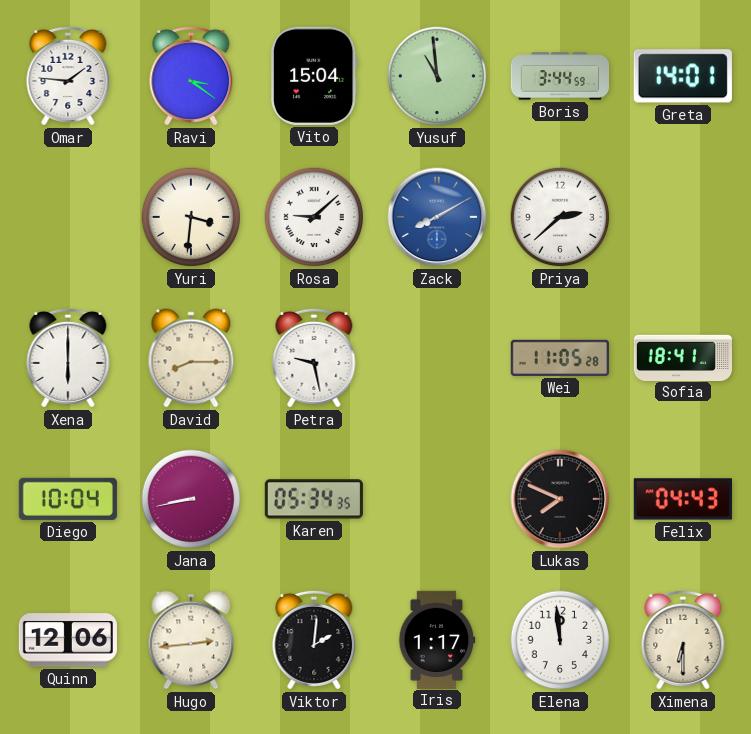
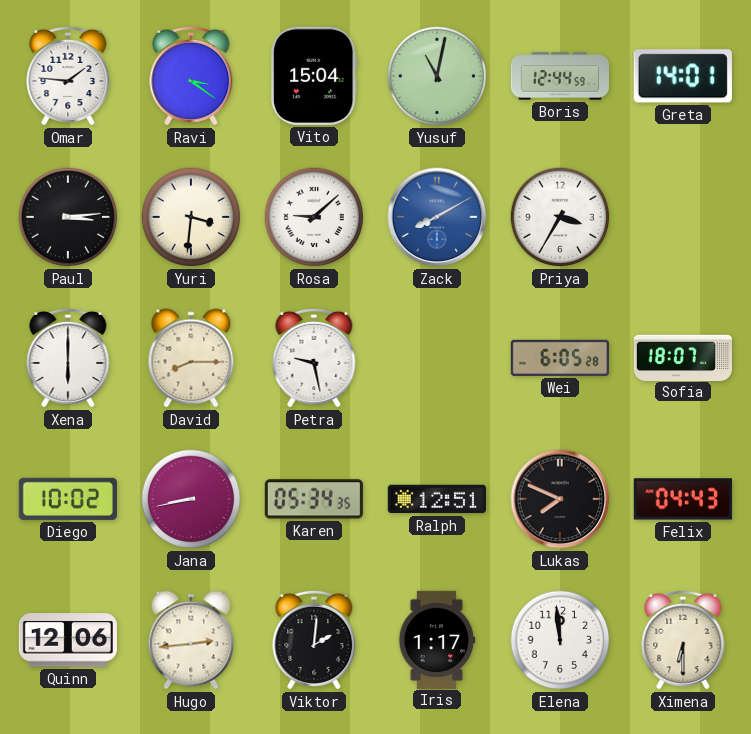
Yusuf: 10:59 -> 11:02 (437, 76)
Boris: 3:44 -> 12:44 (559, 76)
Paul: none -> 3:14 (68, 217)
Priya: 2:38 -> 3:35 (560, 217)
Wei: 11:05 -> 6:05 (560, 358)
Sofia: 18:41 -> 18:07 (682, 357)
Diego: 10:04 -> 10:02 (68, 499)
Ralph: none -> 12:51 (437, 499)
